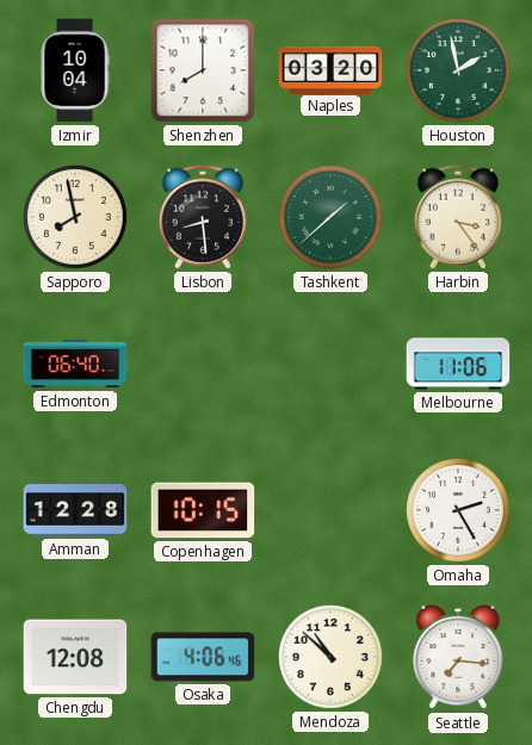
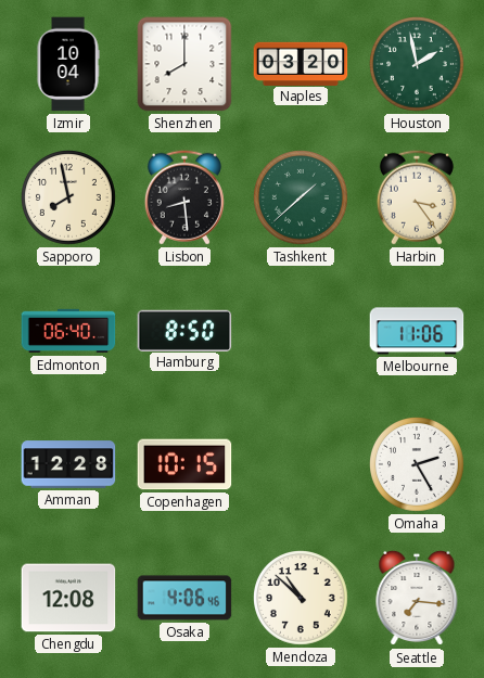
Hamburg: none -> 8:50 (184, 330)
